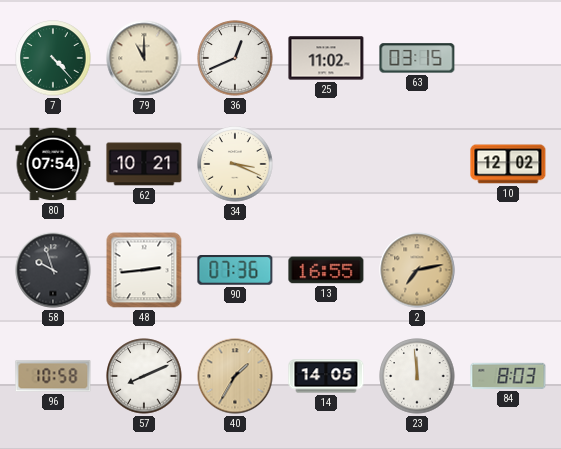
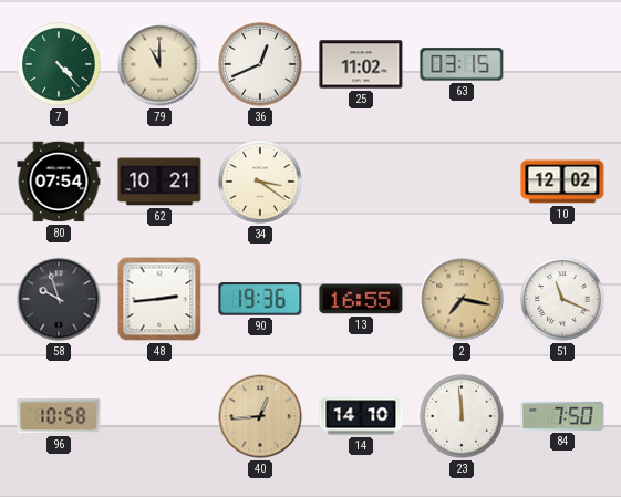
34: 3:19 -> 3:21 (260, 182)
90: 07:36 -> 19:36 (260, 300)
2: 7:13 -> 7:17 (462, 299)
51: none -> 11:19 (562, 299)
57: 8:11 -> none (144, 376)
40: 1:35 -> 12:44 (260, 416)
14: 14:05 -> 14:10 (361, 416)
84: 8:03 -> 7:50 (562, 416)
